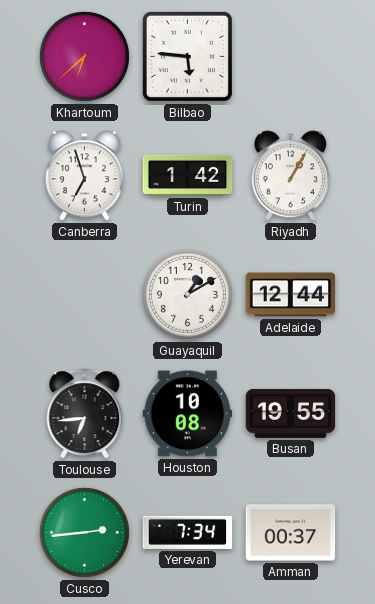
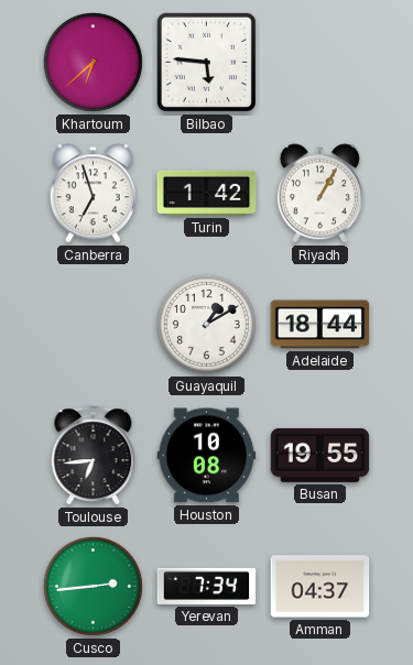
Adelaide: 12:44 -> 18:44 (320, 325)
Amman: 00:37 -> 04:37 (320, 587)
